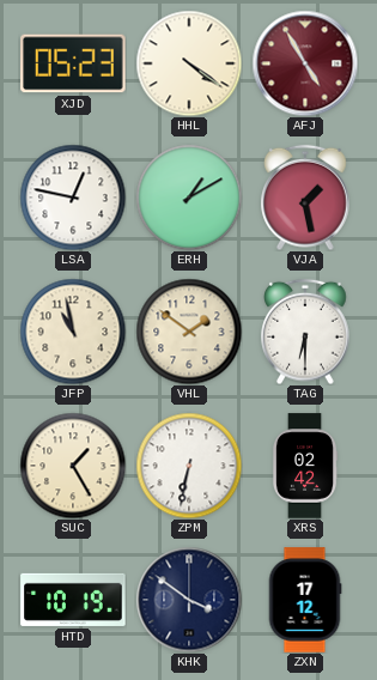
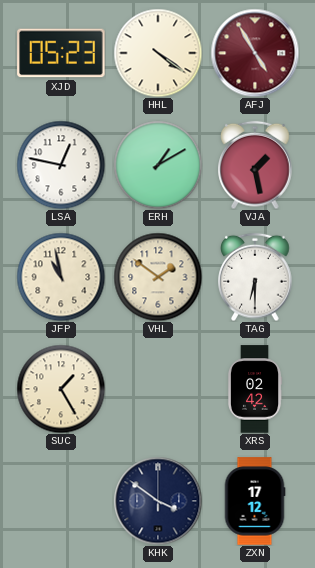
ZPM: 6:32 -> none (189, 466)
HTD: 10:19 -> none (73, 600)
